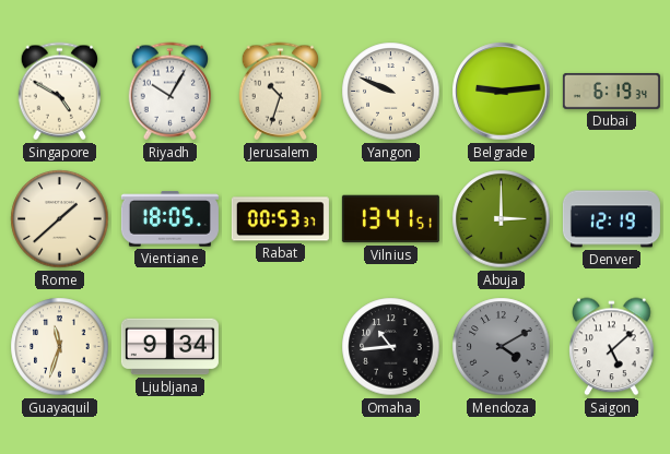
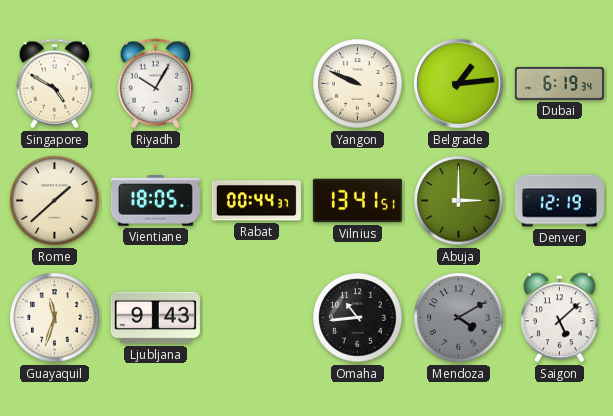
Jerusalem: 10:33 -> none (281, 92)
Belgrade: 9:14 -> 1:14 (459, 84)
Rabat: 00:53 -> 00:44 (256, 201)
Ljubljana: 9:34 -> 9:43 (155, 318)
